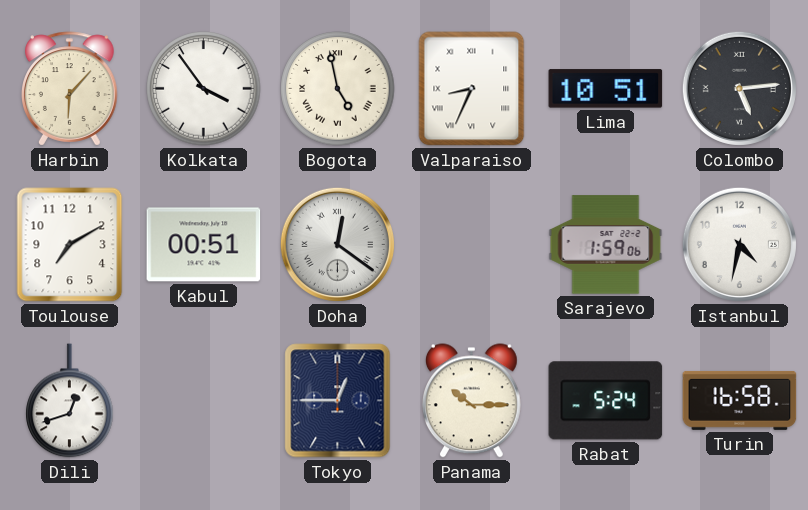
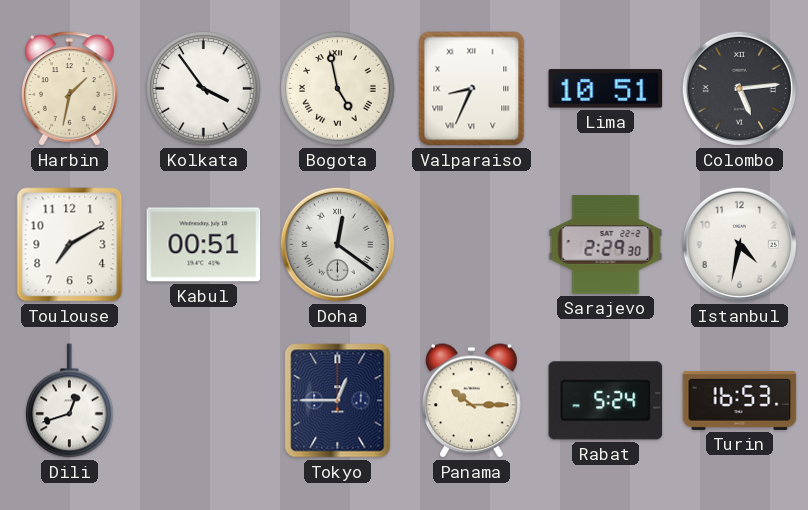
Harbin: 6:07 -> 1:32 (70, 89)
Sarajevo: 1:59 -> 2:29 (606, 245)
Turin: 16:58 -> 16:53 (740, 400)
